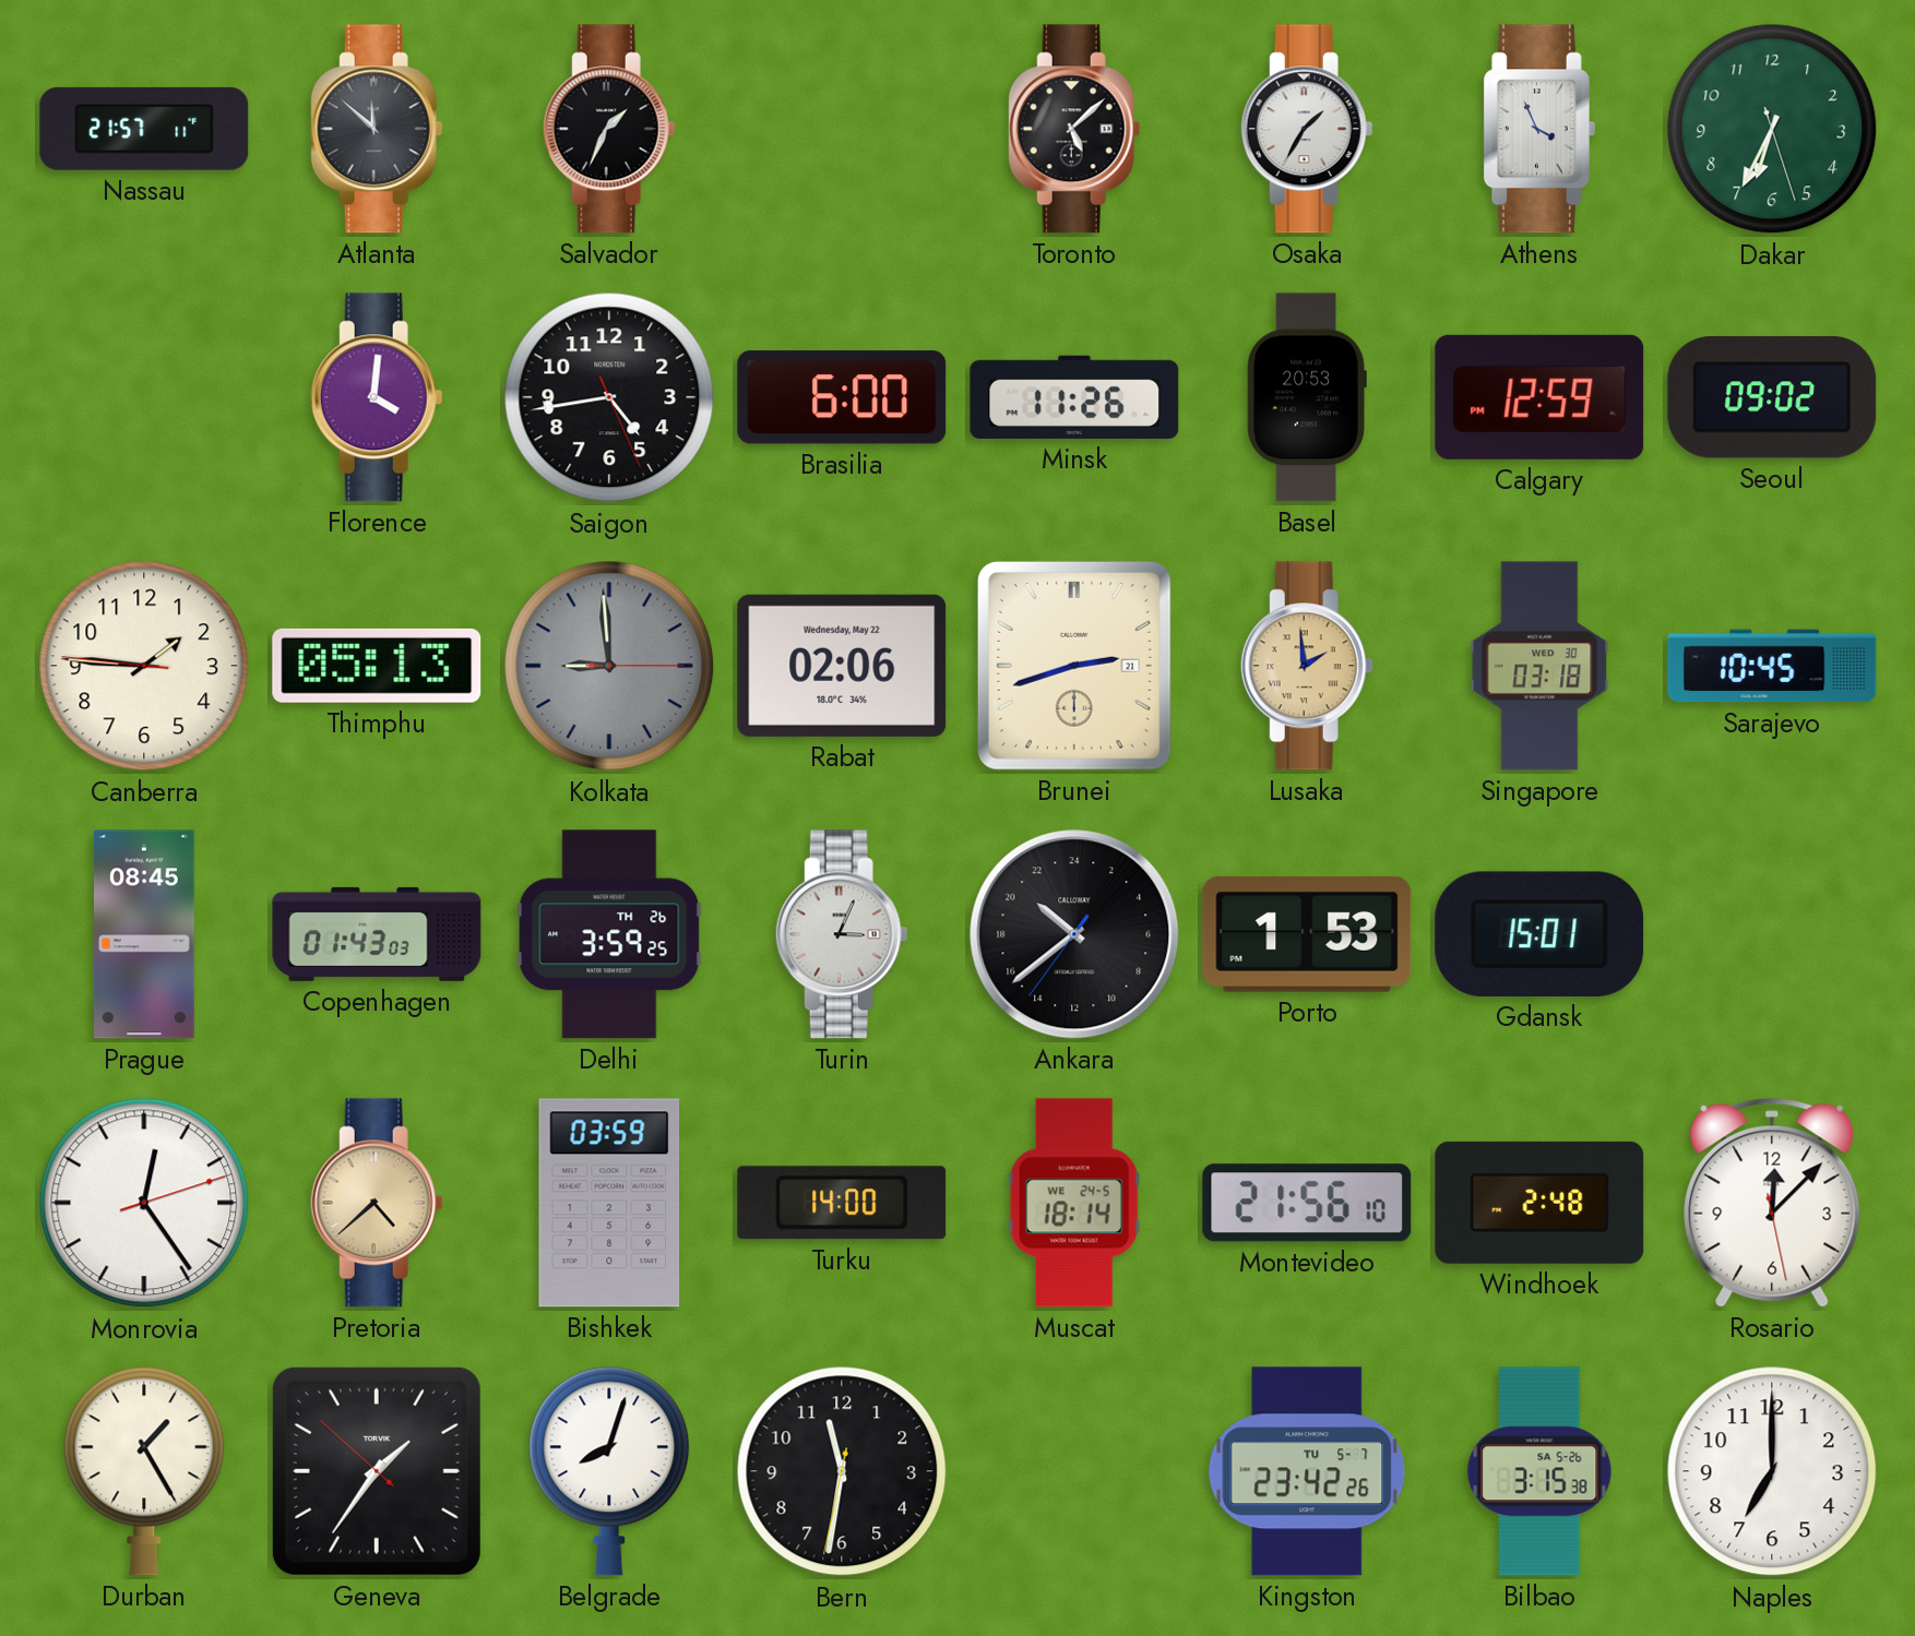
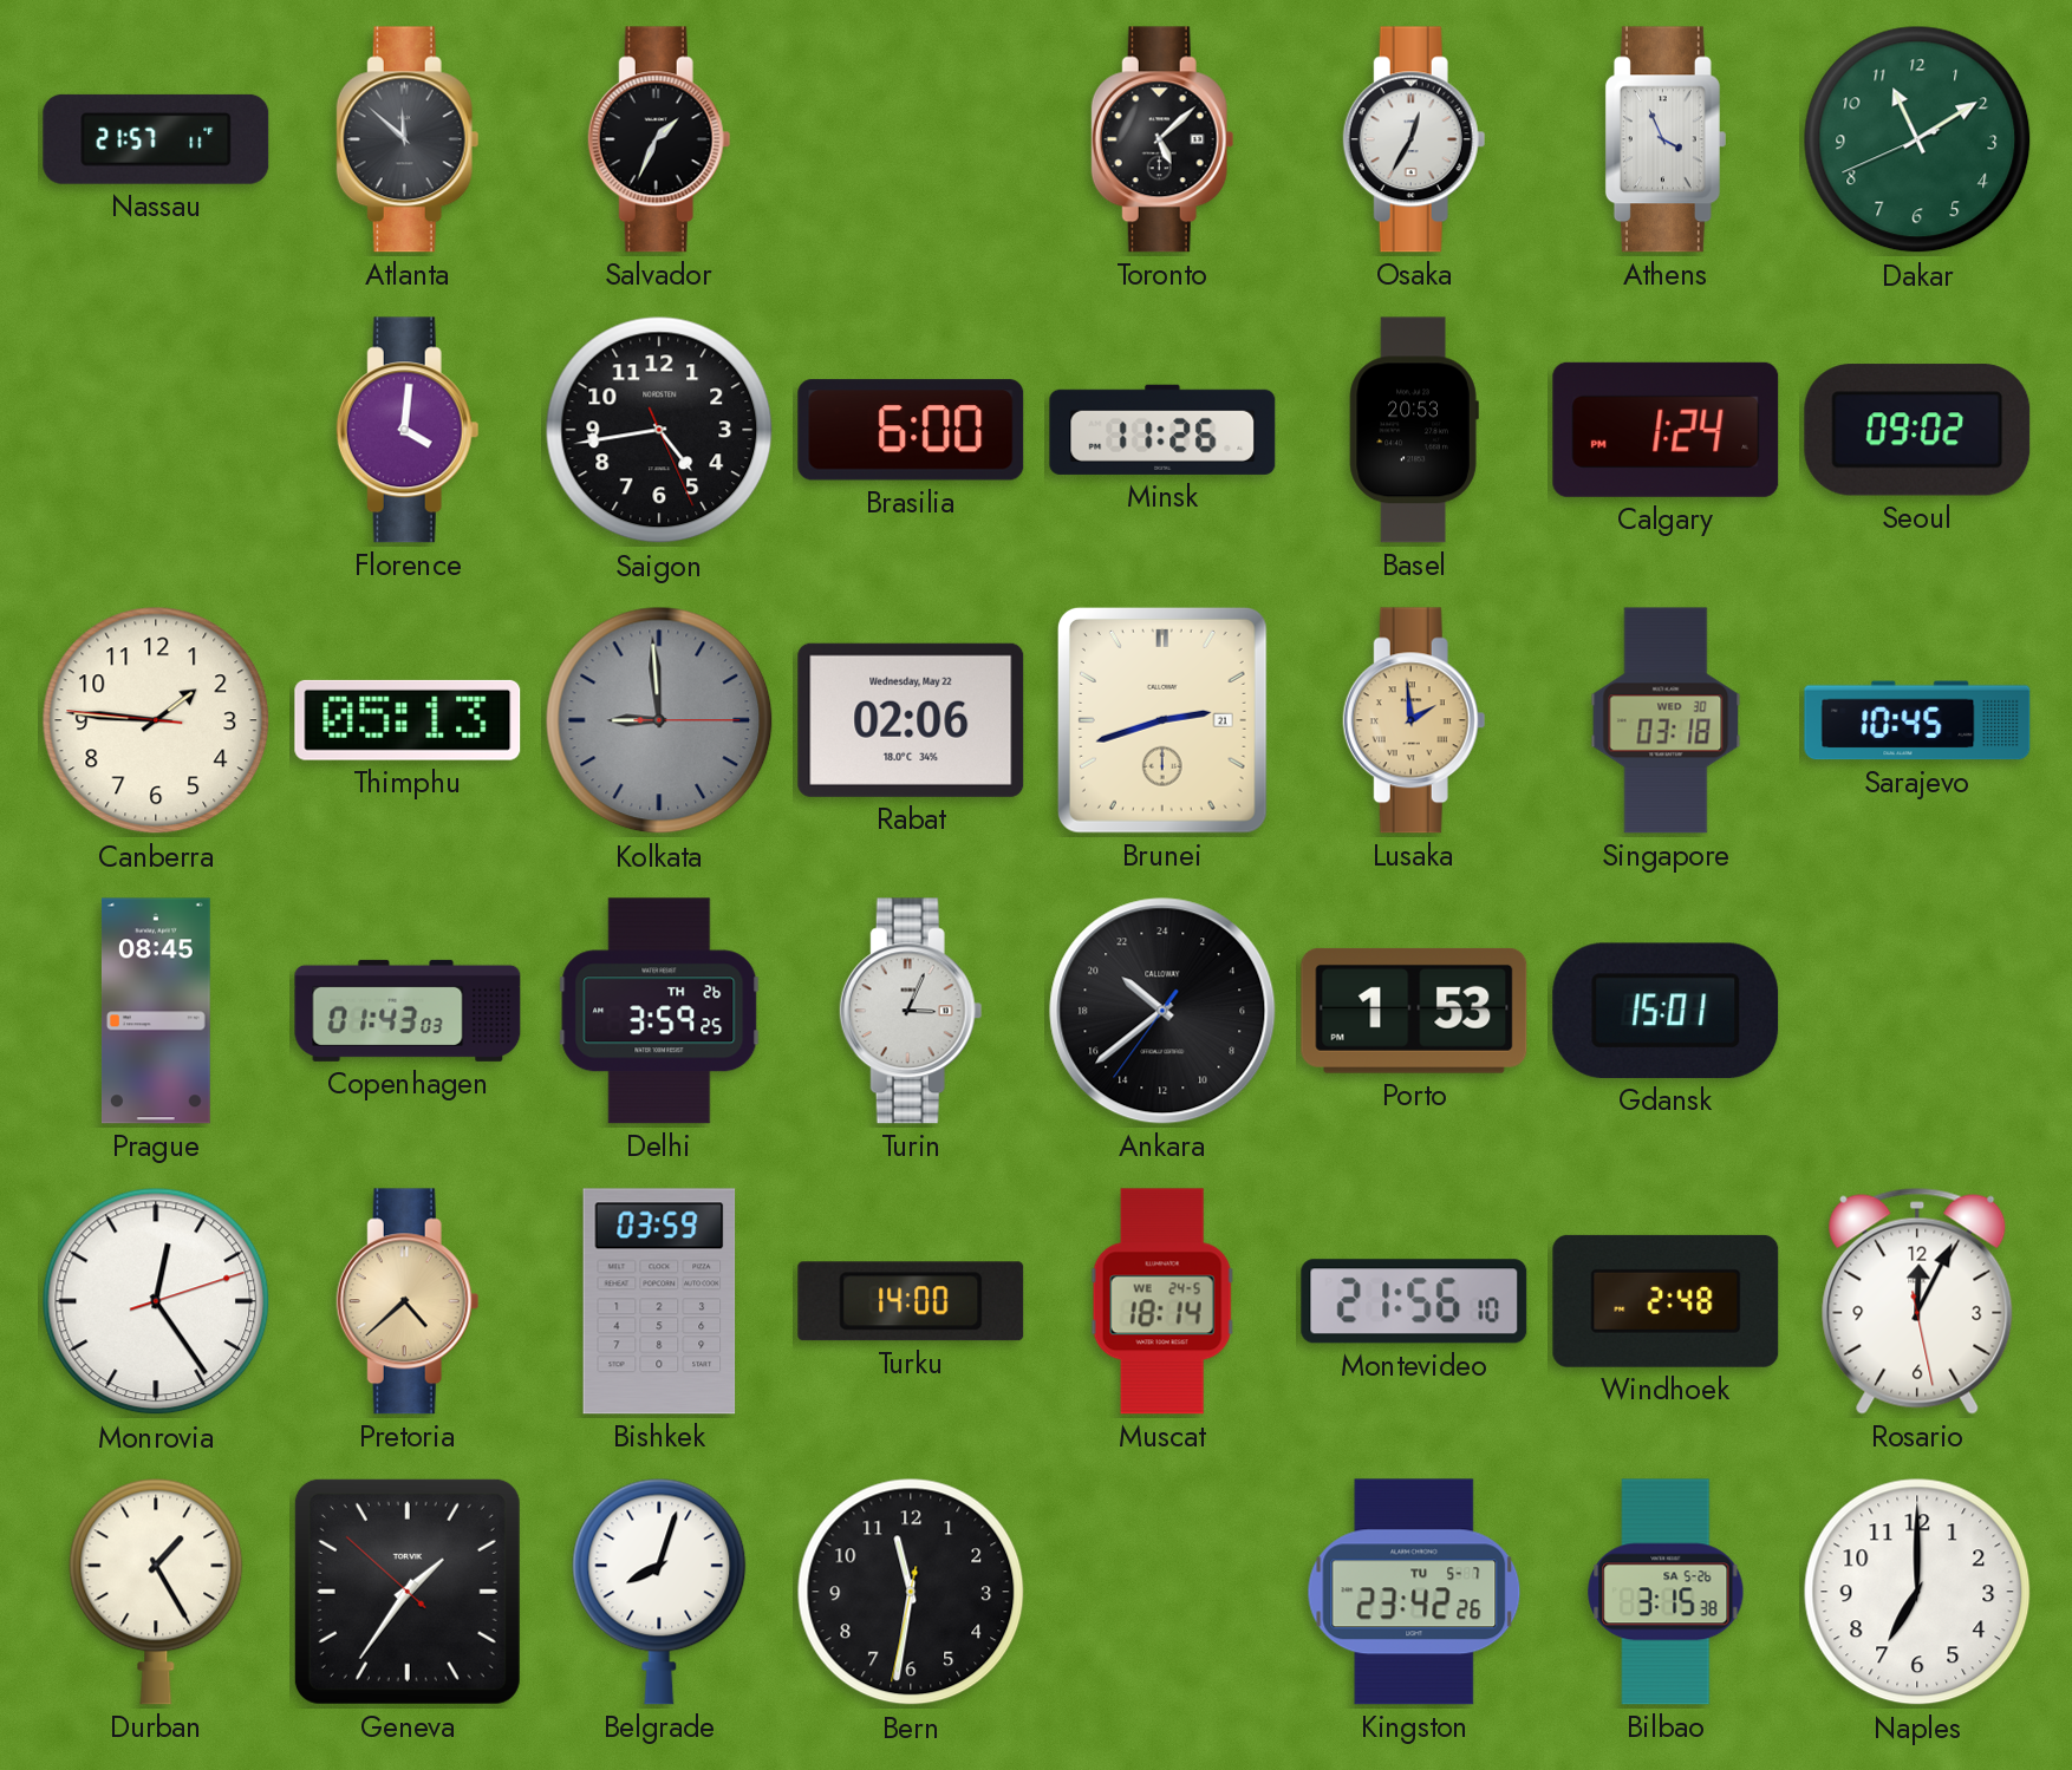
Osaka: 1:35 -> 12:35 (1414, 139)
Dakar: 6:34 -> 11:09 (1917, 139)
Calgary: 12:59 -> 1:24 (1666, 430)
Rosario: 12:07 -> 12:04 (1917, 1301)
